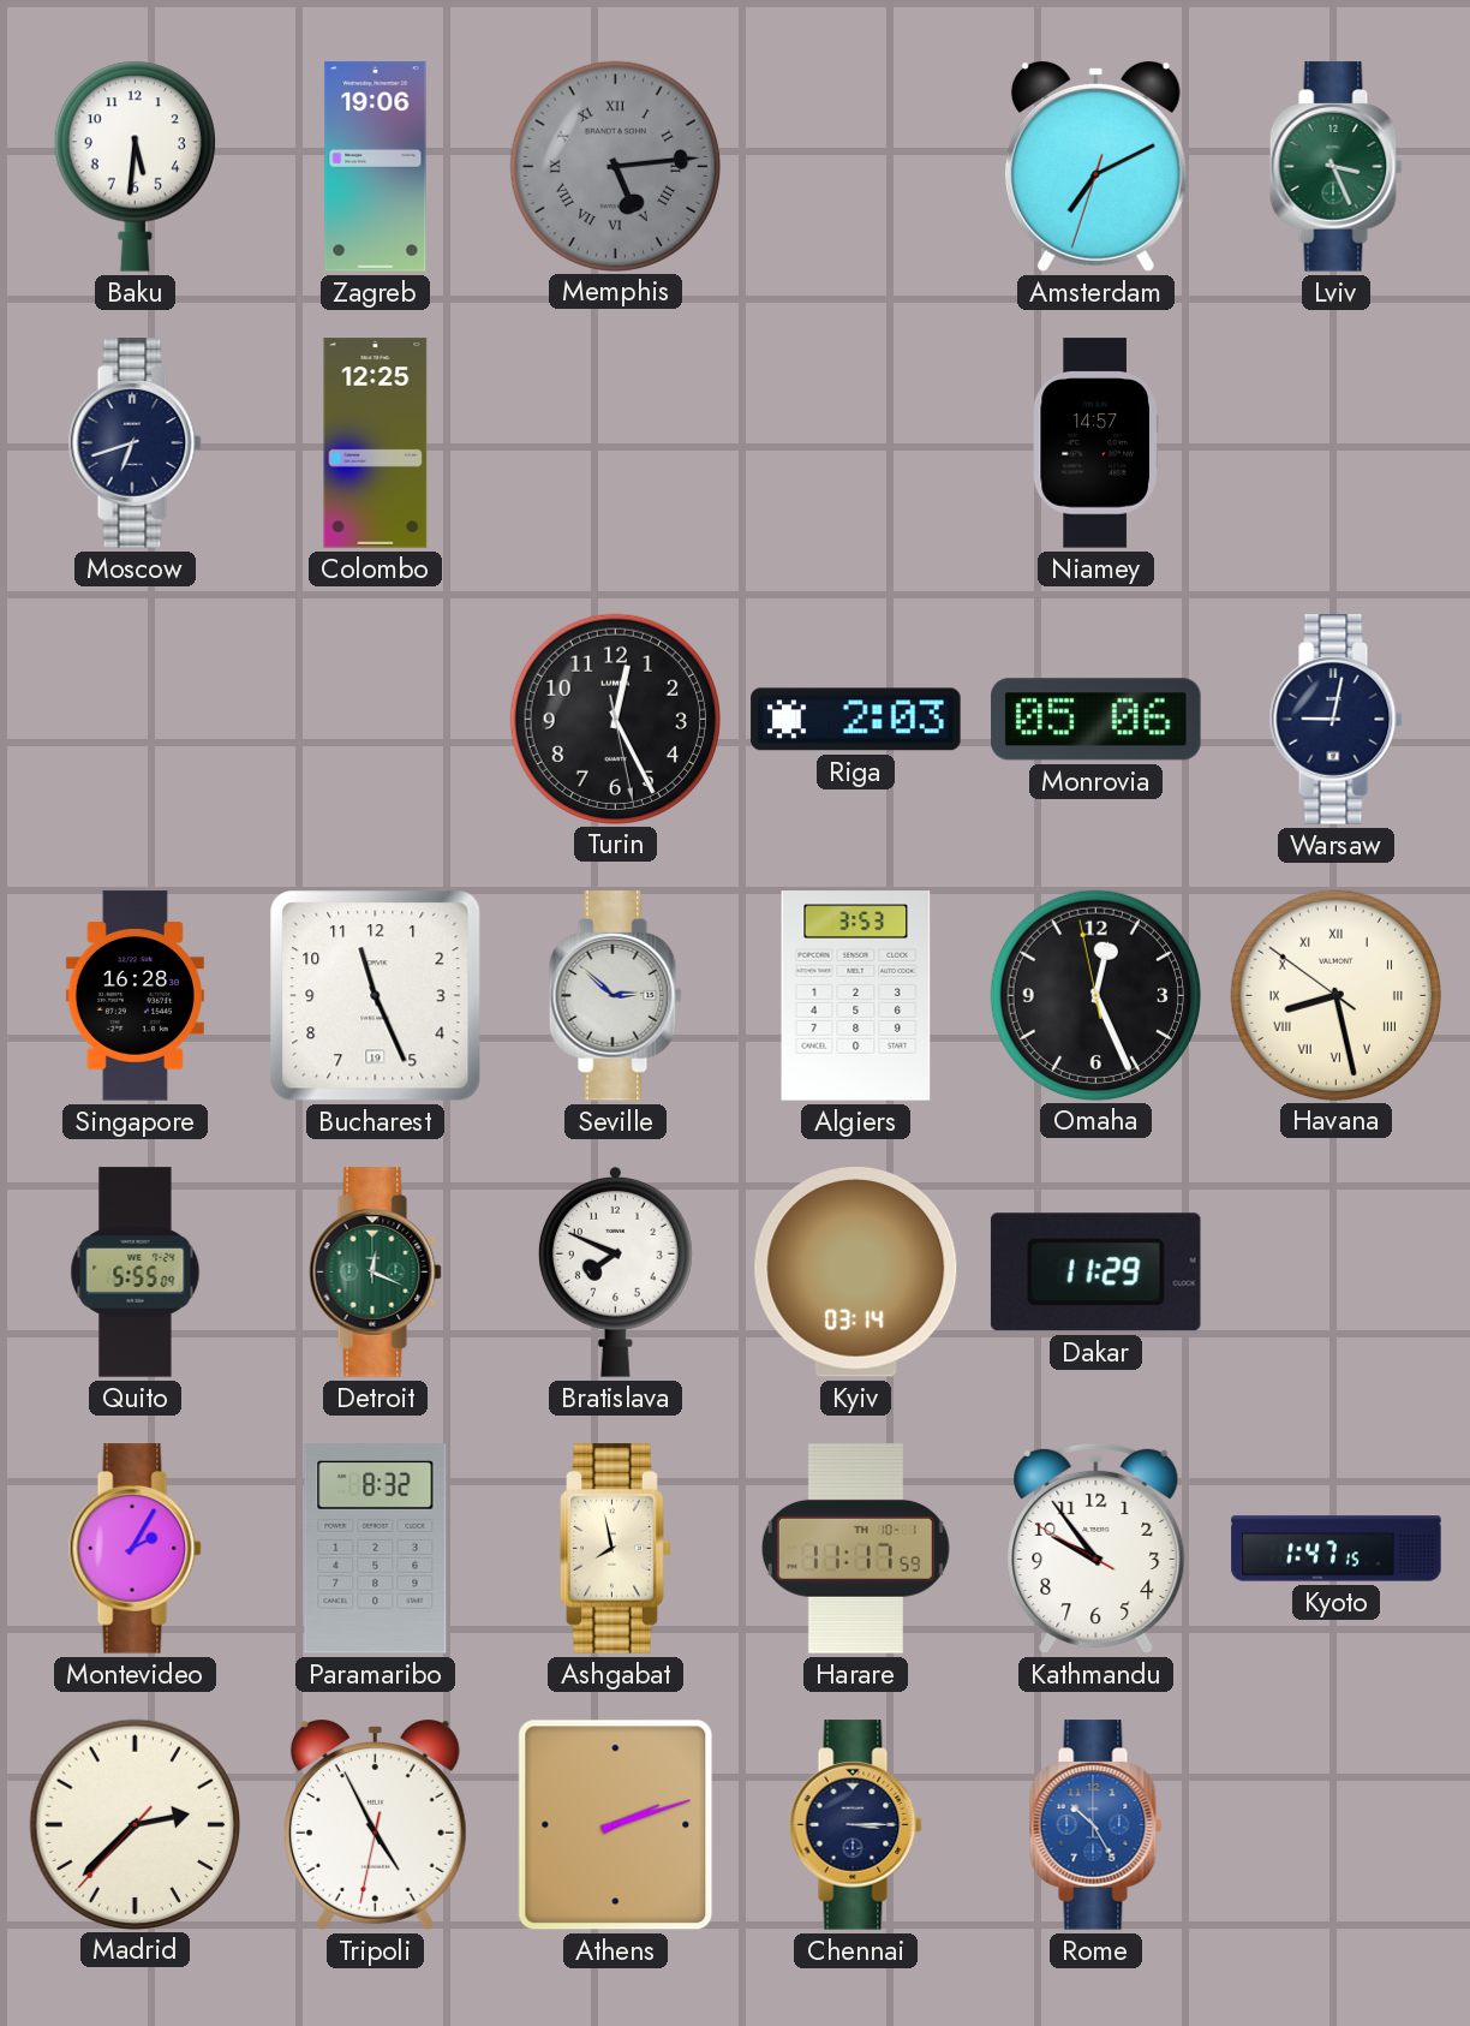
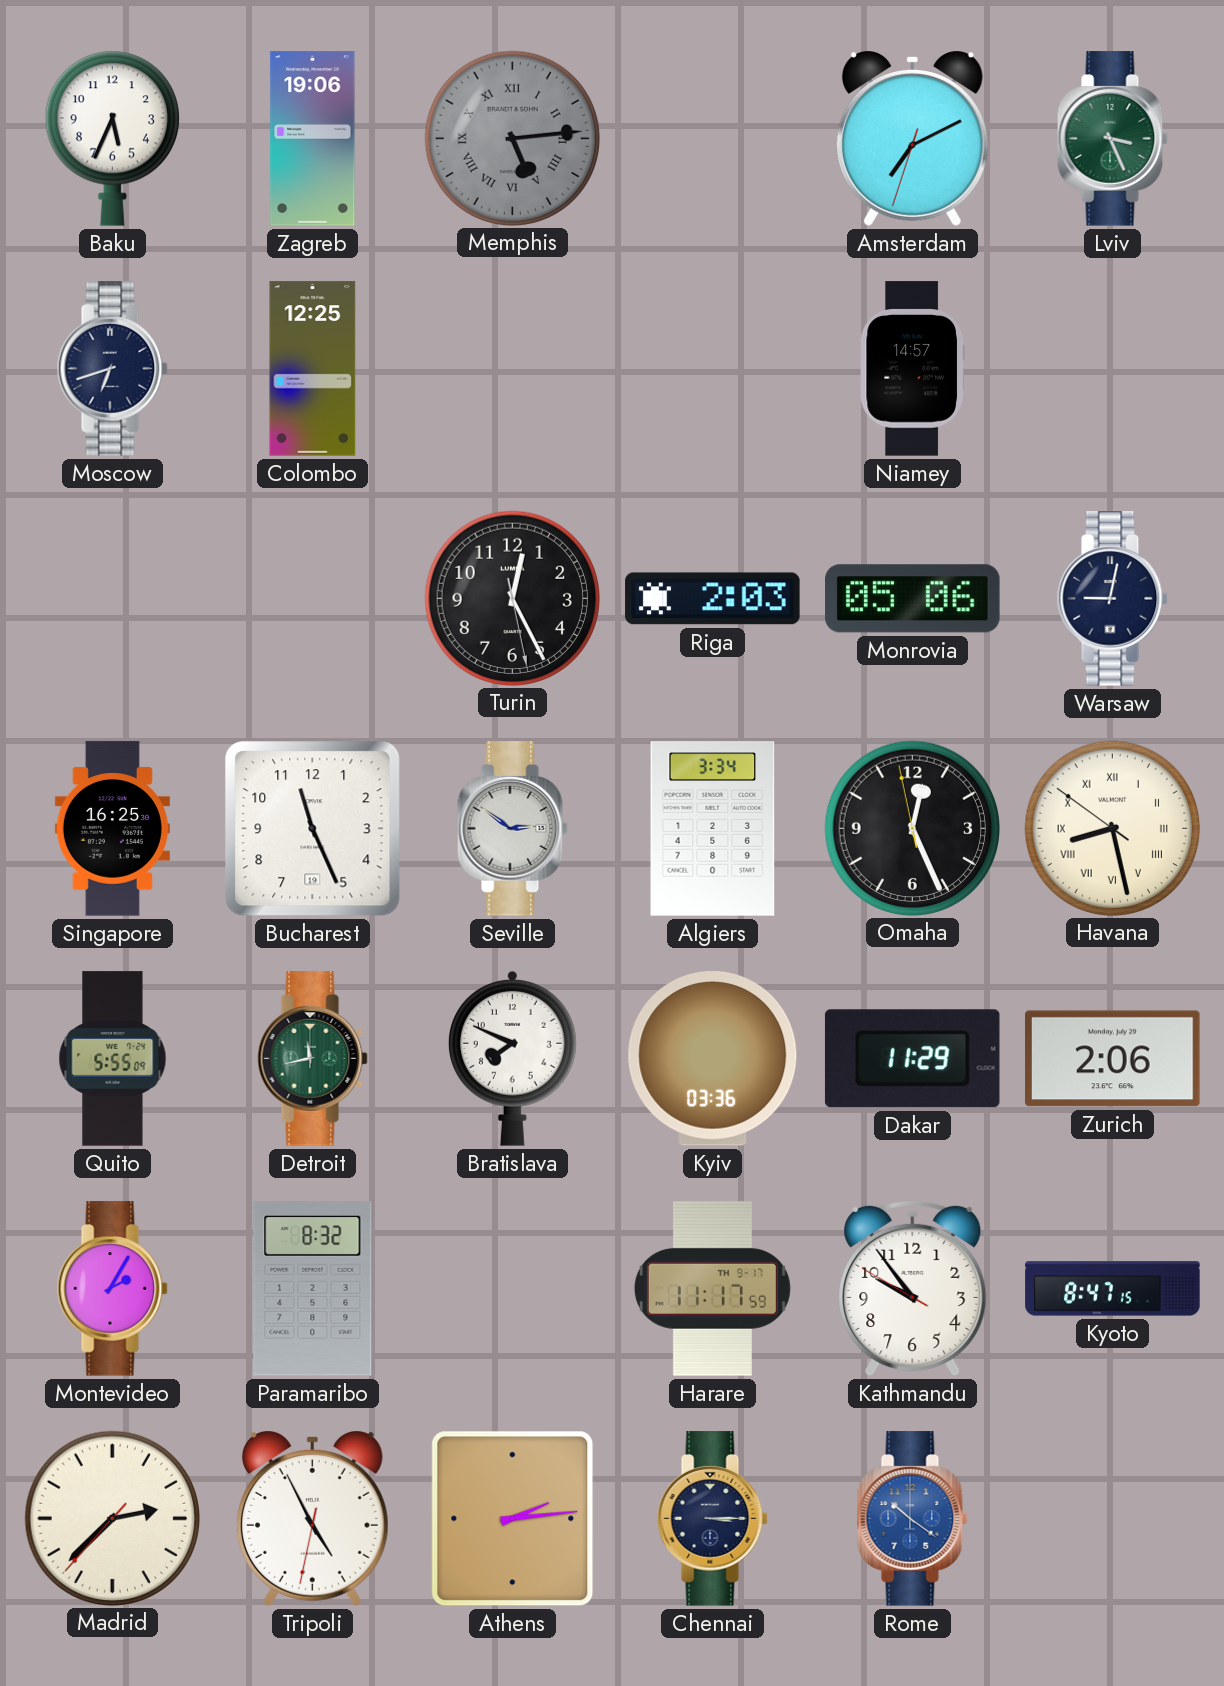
Baku: 5:31 -> 5:34 (112, 138)
Singapore: 16:28 -> 16:25 (112, 829)
Seville: 2:52 -> 2:51 (512, 829)
Algiers: 3:53 -> 3:34 (713, 829)
Detroit: 12:19 -> 11:43 (312, 1059)
Kyiv: 03:14 -> 03:36 (713, 1059)
Zurich: none -> 2:06 (1113, 1059)
Ashgabat: 7:58 -> none (616, 1549)
Harare date: TH 10-1 -> TH 9-17 (712, 1289)
Kyoto: 1:47 -> 8:47 (1113, 1289)
Athens: 2:12 -> 2:14 (513, 1519)
Rome: 10:25 -> 10:21 (912, 1519)
